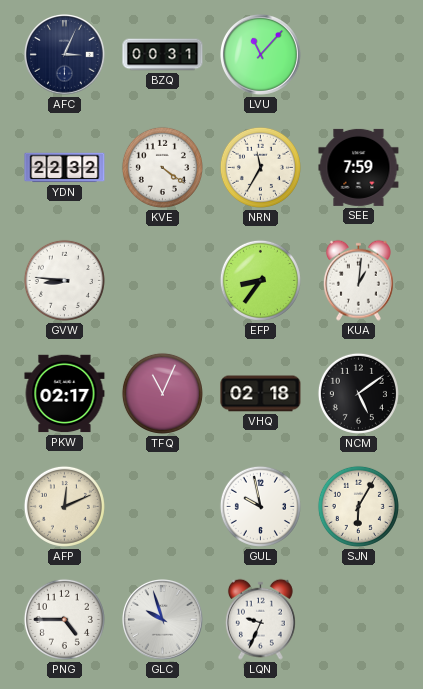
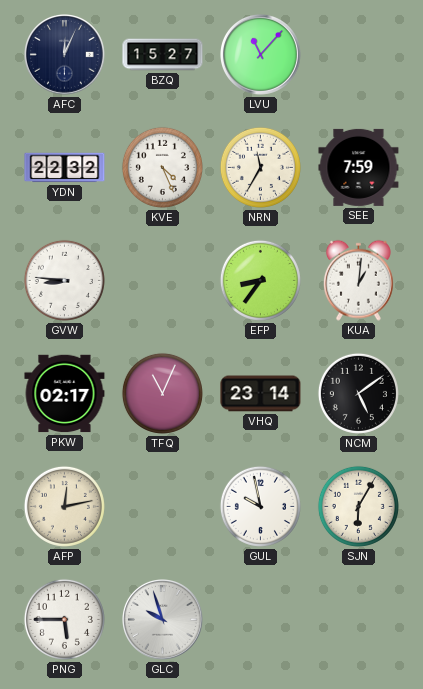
AFC: 3:04 -> 12:04 (65, 55)
BZQ: 00:31 -> 15:27 (163, 55)
KVE: 4:21 -> 4:26 (162, 167)
VHQ: 02:18 -> 23:14 (261, 394)
AFP: 12:11 -> 12:13 (64, 506)
PNG: 4:45 -> 5:45 (64, 619)
LQN: 9:34 -> none (260, 619)
